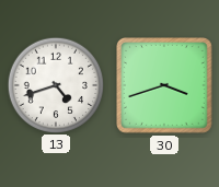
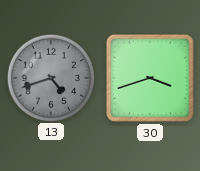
13 dial: white -> grey (50, 77)
